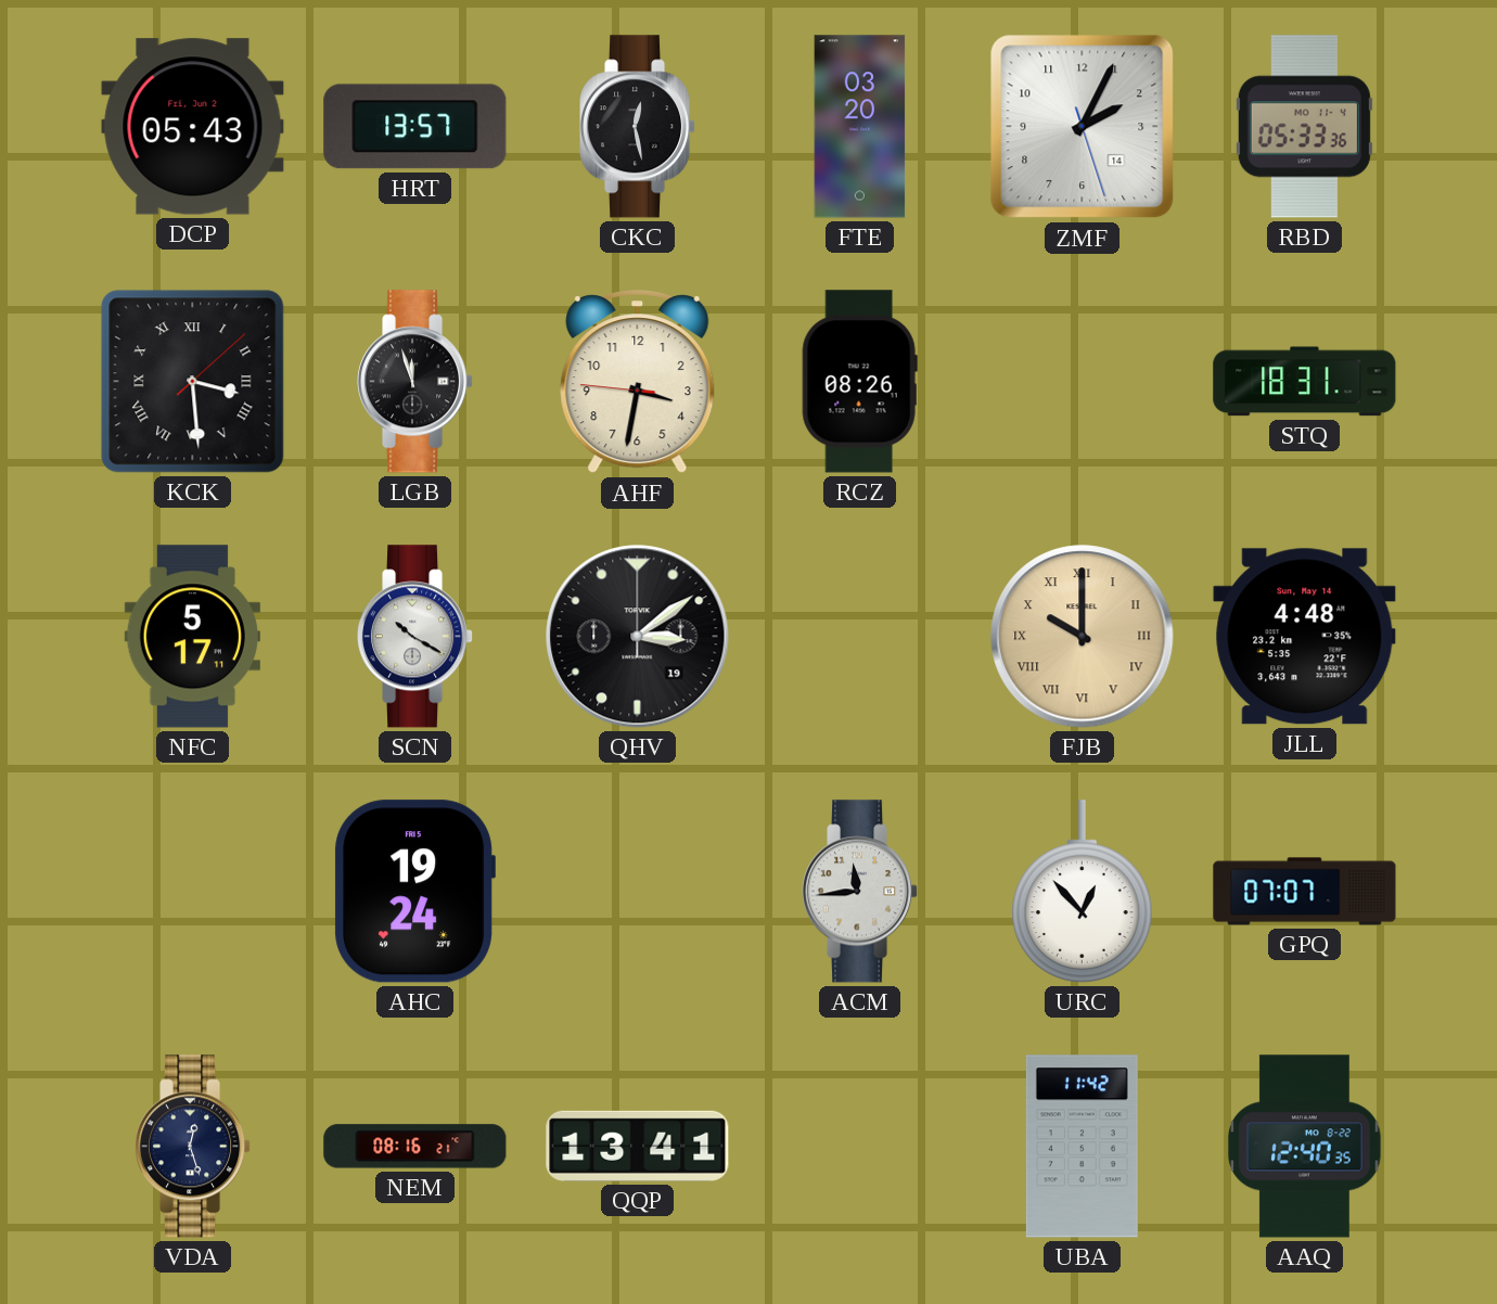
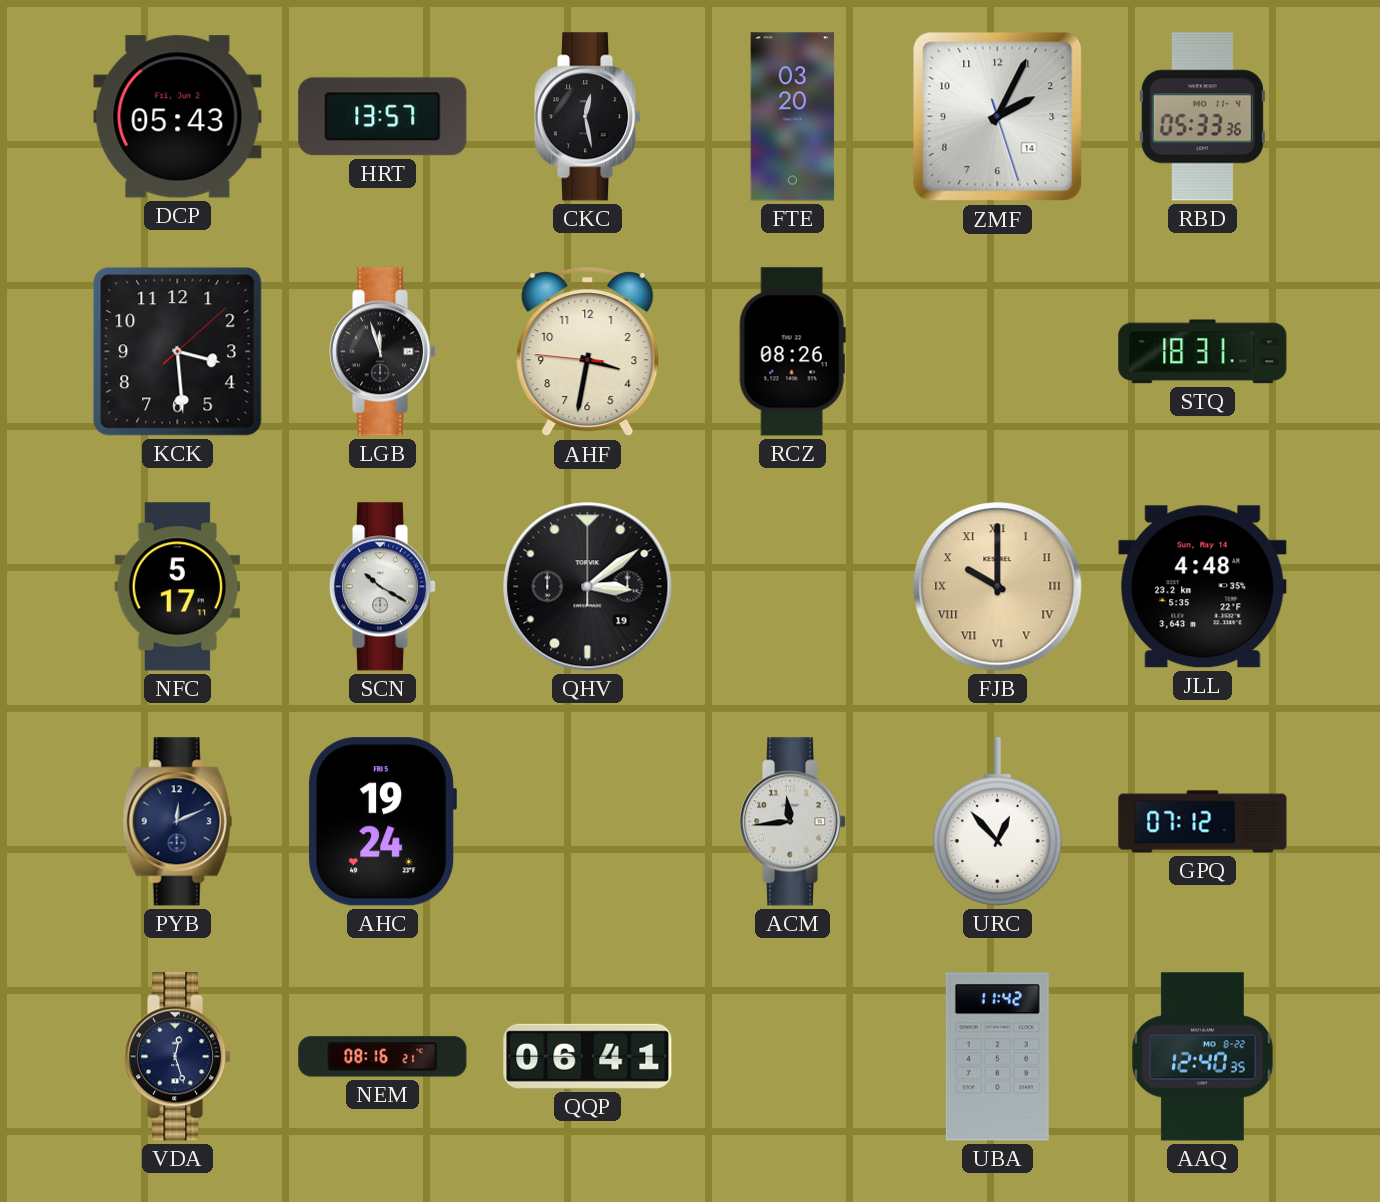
KCK numerals: Roman -> Arabic (178, 352)
PYB: none -> 12:11 (178, 822)
GPQ: 07:07 -> 07:12 (1203, 822)
QQP: 13:41 -> 06:41 (588, 1056)
